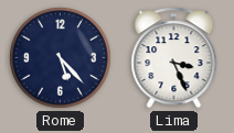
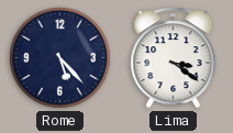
Lima: 3:26 -> 3:21 (174, 58)
